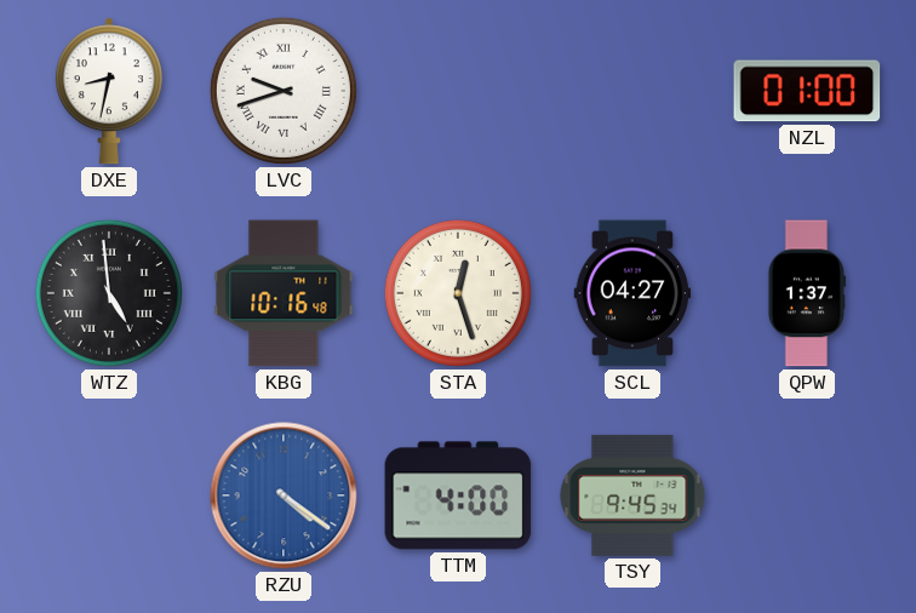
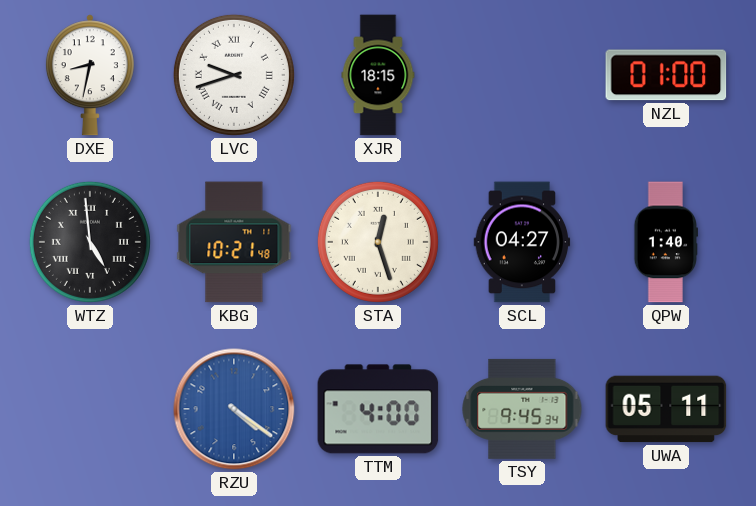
XJR: none -> 18:15 (378, 75)
KBG: 10:16 -> 10:21 (234, 242)
QPW: 1:37 -> 1:40 (665, 242)
UWA: none -> 05:11 (666, 409)
